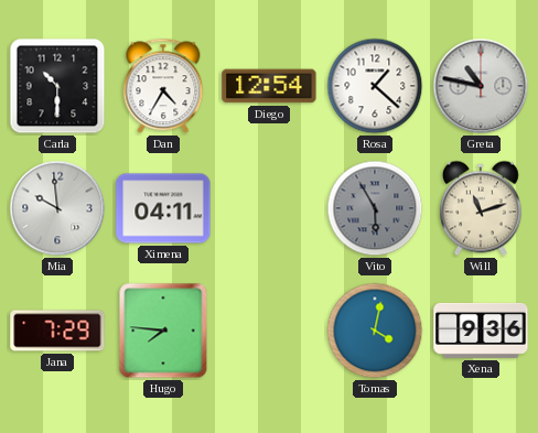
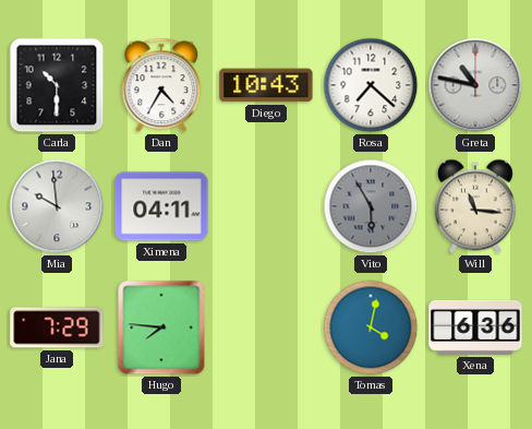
Diego: 12:54 -> 10:43 (266, 85)
Rosa: 1:22 -> 7:22 (371, 85)
Will: 11:12 -> 11:16 (475, 206)
Xena: 9:36 -> 6:36 (475, 327)
